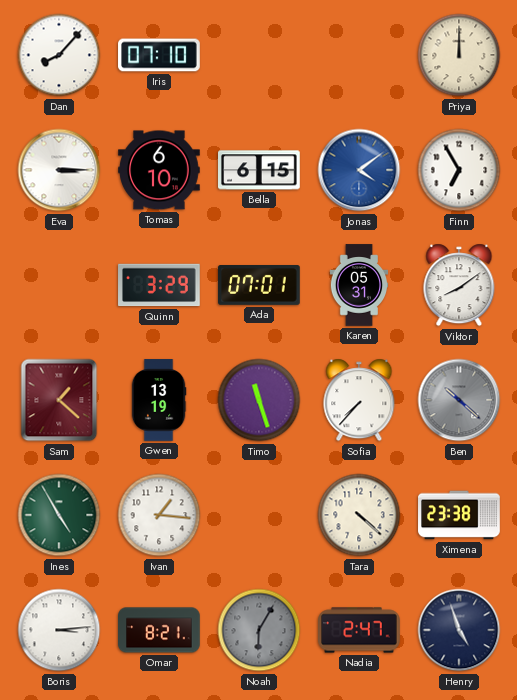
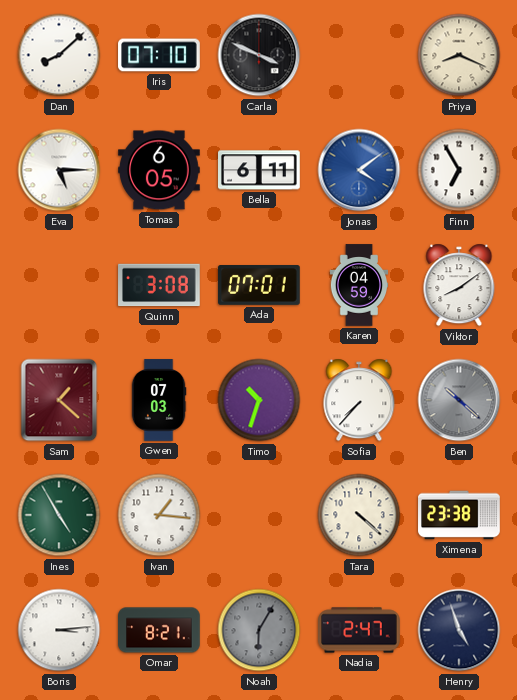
Dan: 8:07 -> 8:08 (59, 55)
Carla: none -> 3:49 (259, 55)
Priya: 12:00 -> 8:19 (459, 55)
Eva: 3:15 -> 5:15 (59, 170)
Tomas: 6:10 -> 6:05 (159, 170)
Bella: 6:15 -> 6:11 (260, 170)
Quinn: 3:29 -> 3:08 (159, 285)
Karen: 05:31 -> 04:59 (359, 285)
Gwen: 13:19 -> 07:03 (159, 400)
Timo: 11:27 -> 10:33 (259, 400)
